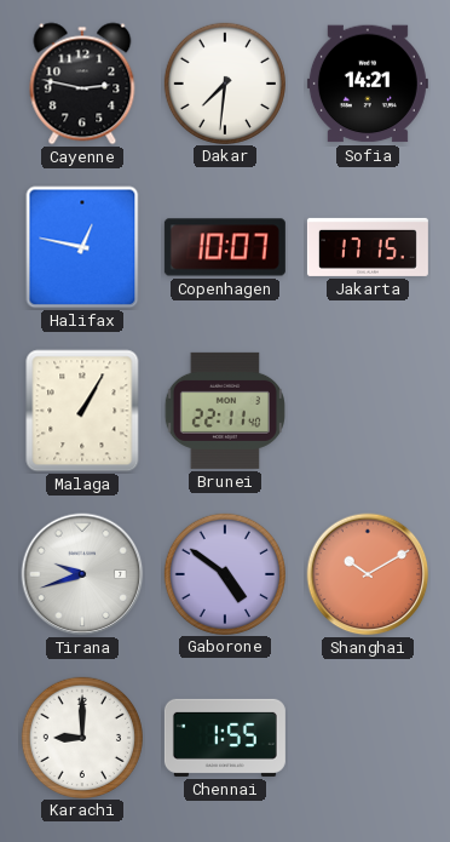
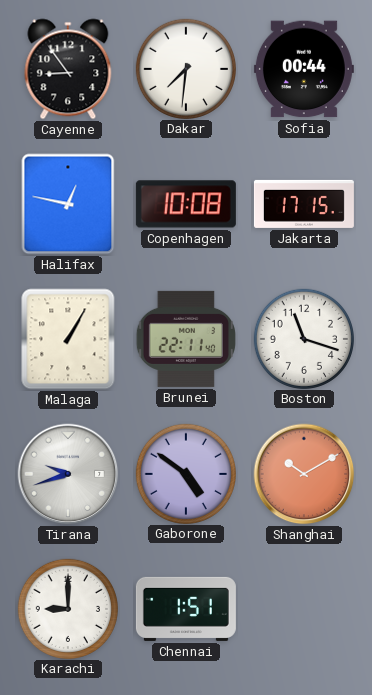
Cayenne: 2:47 -> 8:54 (68, 69)
Sofia: 14:21 -> 00:44 (304, 69)
Copenhagen: 10:07 -> 10:08 (186, 204)
Boston: none -> 11:18 (303, 338)
Chennai: 1:55 -> 1:51 (186, 609)
